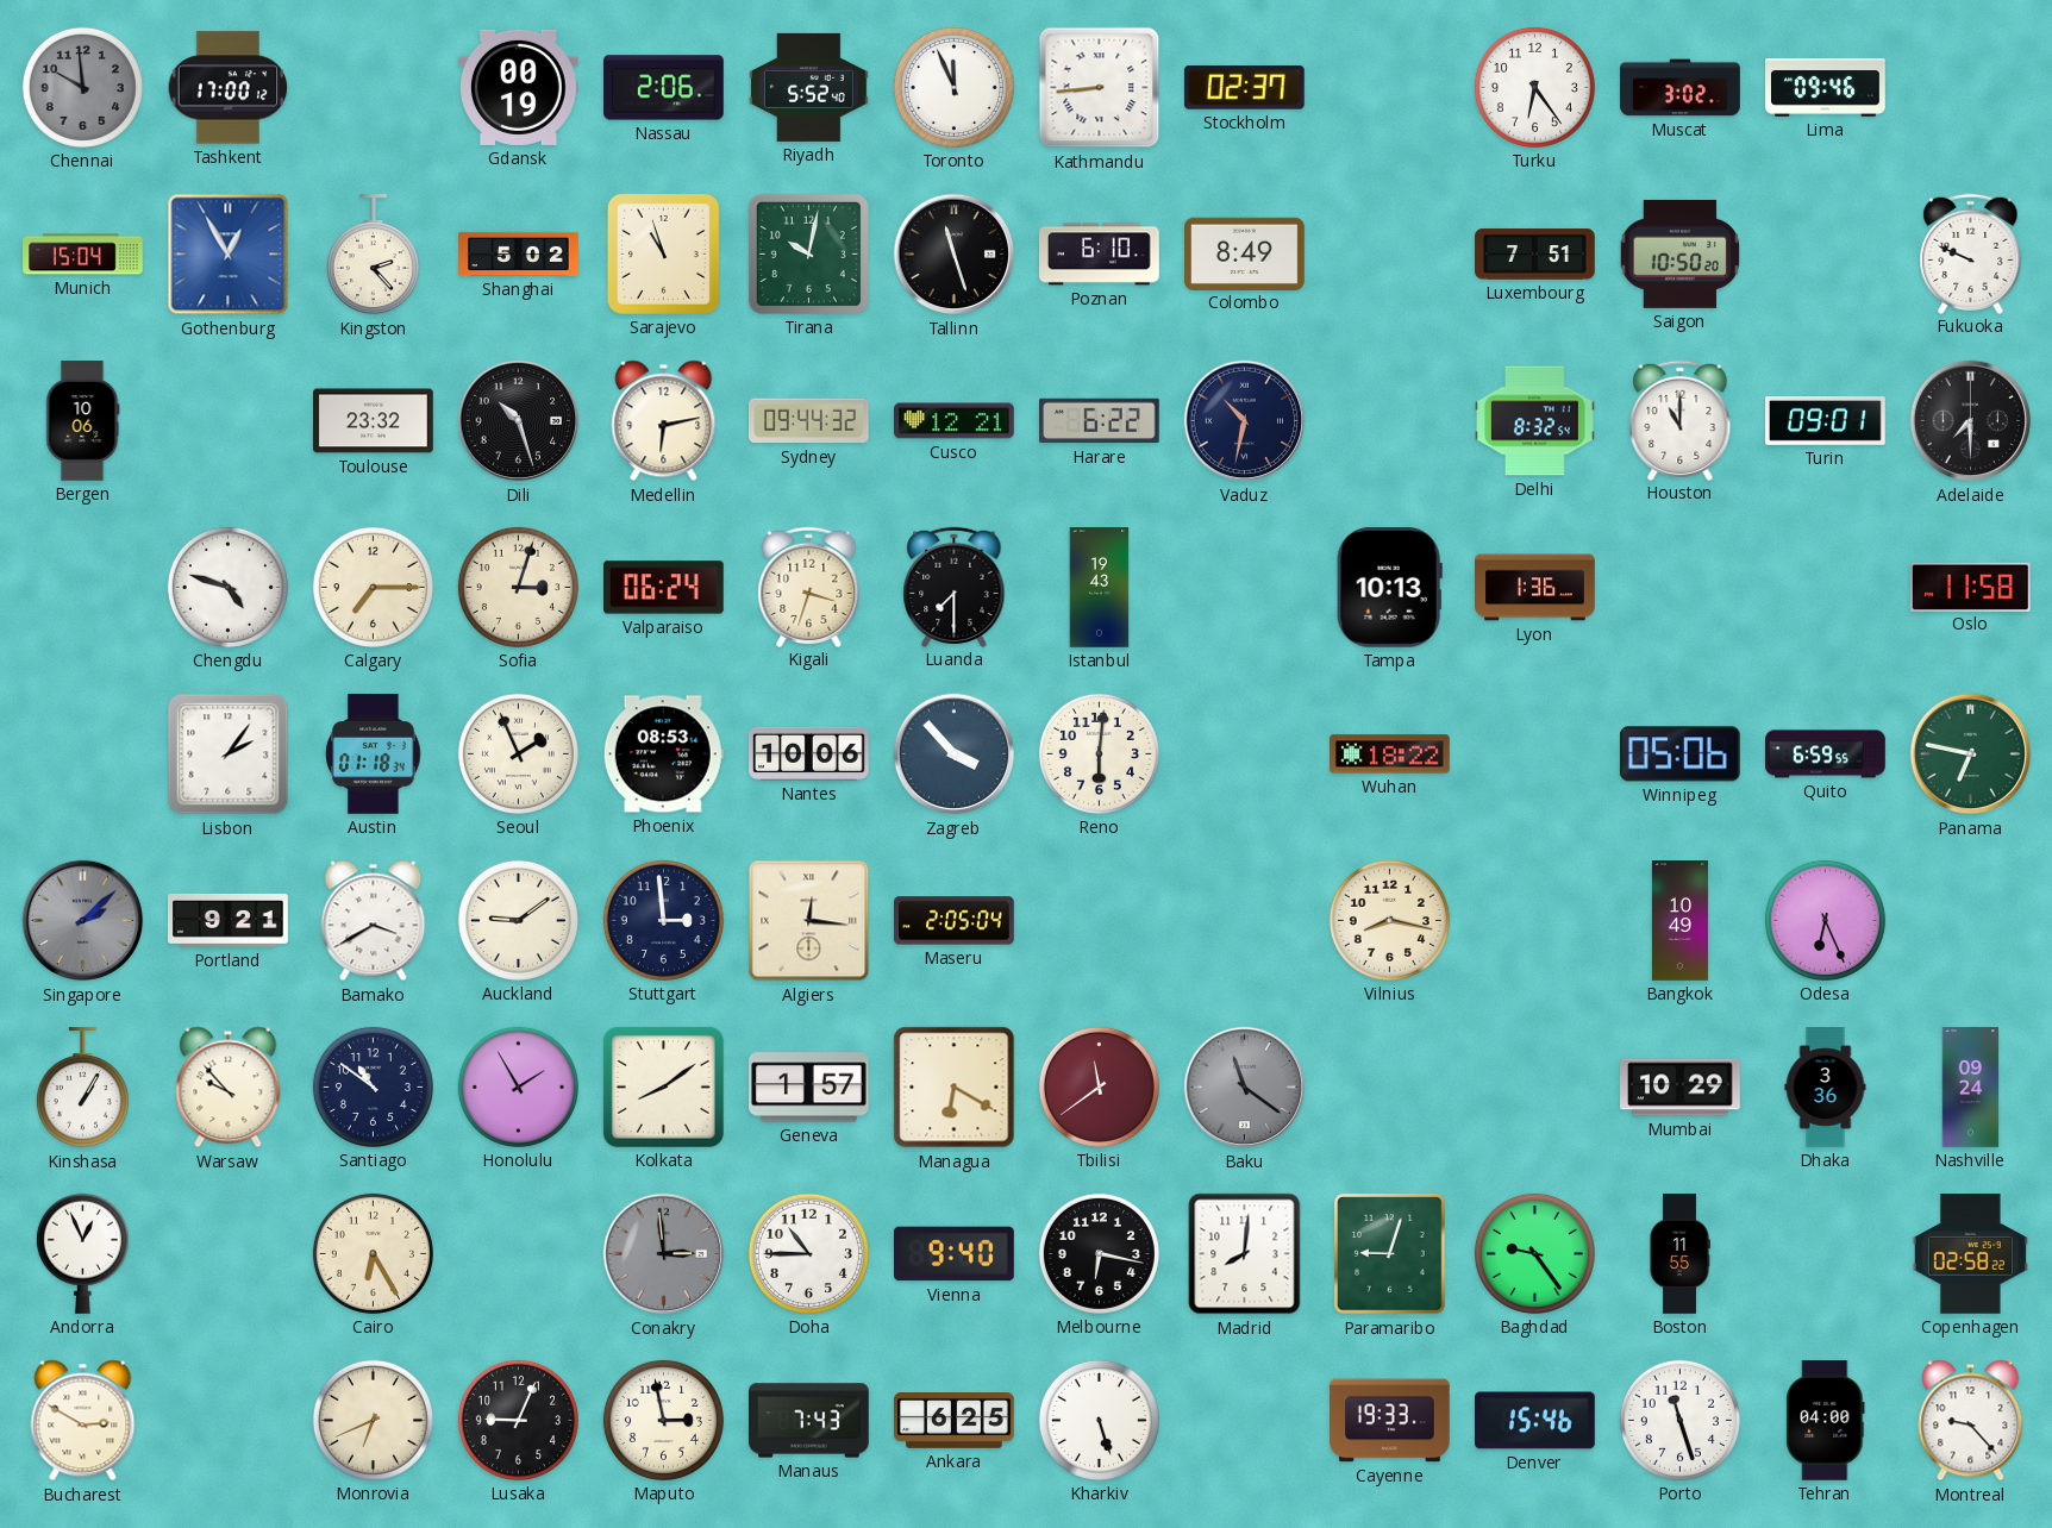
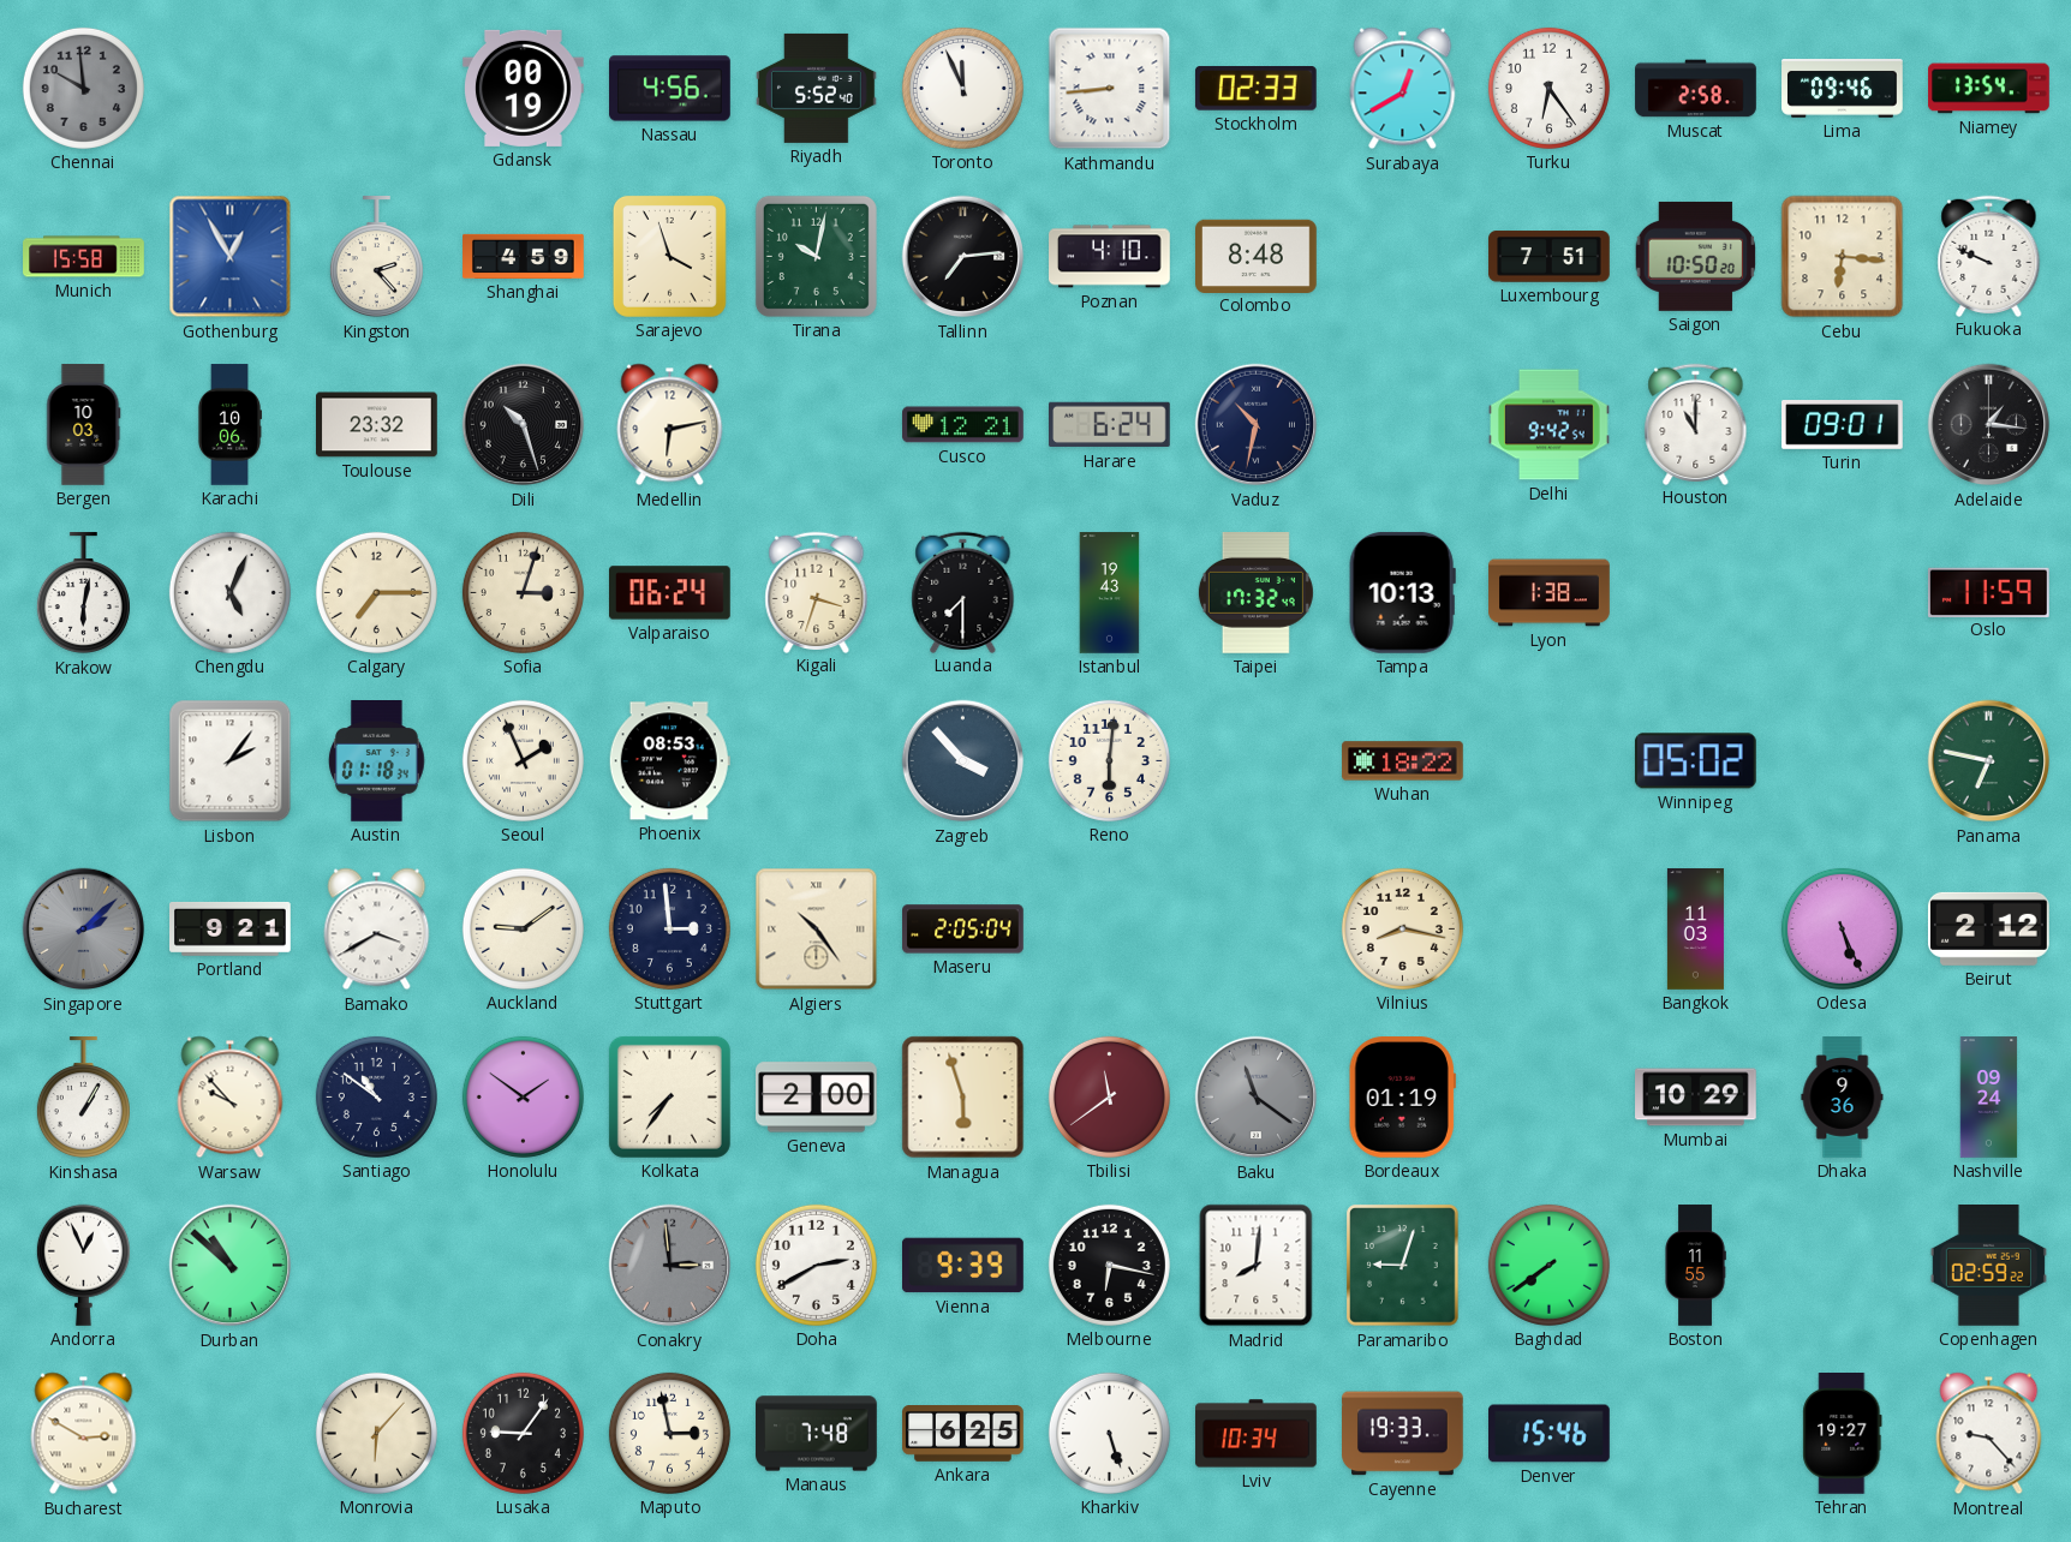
Tashkent: 17:00 -> none (229, 88)
Nassau: 2:06 -> 4:56 (670, 89)
Stockholm: 02:37 -> 02:33 (1255, 89)
Surabaya: none -> 12:40 (1403, 89)
Muscat: 3:02 -> 2:58 (1696, 89)
Niamey: none -> 13:54 (1989, 89)
Munich: 15:04 -> 15:58 (84, 257)
Shanghai: 5:02 -> 4:59 (524, 256)
Sarajevo: 10:57 -> 3:57 (669, 256)
Tallinn: 11:27 -> 7:14 (963, 257)
Poznan: 6:10 -> 4:10 (1110, 257)
Colombo: 8:49 -> 8:48 (1257, 256)
Cebu: none -> 6:16 (1843, 257)
Bergen: 10:06 -> 10:03 (84, 425)
Karachi: none -> 10:06 (229, 425)
Sydney: 09:44 -> none (809, 421)
Harare: 6:22 -> 6:24 (1110, 425)
Delhi: 8:32 -> 9:42 (1550, 425)
Adelaide: 7:30 -> 1:16 (1989, 425)
Krakow: none -> 6:02 (83, 593)
Chengdu: 4:48 -> 5:04 (229, 592)
Taipei: none -> 17:32 (1255, 593)
Lyon: 1:36 -> 1:38 (1550, 593)
Oslo: 11:58 -> 11:59 (1988, 592)
Nantes: 10:06 -> none (809, 753)
Winnipeg: 05:06 -> 05:02 (1695, 761)
Quito: 6:59 -> none (1826, 754)
Algiers: 12:16 -> 10:24 (817, 930)
Bangkok: 10:49 -> 11:03 (1695, 930)
Odesa: 6:26 -> 5:26 (1842, 928)
Beirut: none -> 2:12 (1988, 928)
Honolulu: 1:55 -> 1:51 (523, 1096)
Kolkata: 8:09 -> 7:36 (669, 1096)
Geneva: 1:57 -> 2:00 (817, 1098)
Managua: 6:20 -> 5:57 (963, 1098)
Bordeaux: none -> 01:19 (1402, 1098)
Dhaka: 3:36 -> 9:36 (1843, 1098)
Durban: none -> 10:52 (231, 1266)
Cairo: 6:25 -> none (373, 1253)
Doha: 10:45 -> 2:40 (816, 1265)
Vienna: 9:40 -> 9:39 (963, 1266)
Baghdad: 9:24 -> 7:39 (1548, 1265)
Copenhagen: 02:58 -> 02:59 (1988, 1266)
Monrovia: 6:41 -> 6:07 (376, 1433)
Lusaka: 9:04 -> 9:06 (523, 1433)
Manaus: 7:43 -> 7:48 (817, 1434)
Lviv: none -> 10:34 (1257, 1434)
Porto: 11:27 -> none (1679, 1420)
Tehran: 04:00 -> 19:27 (1843, 1434)
